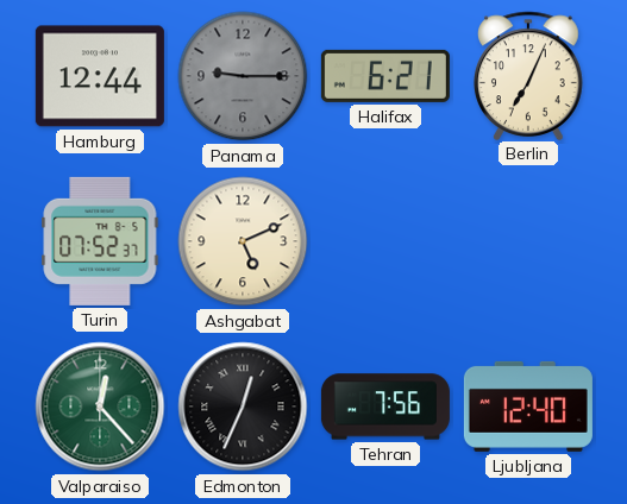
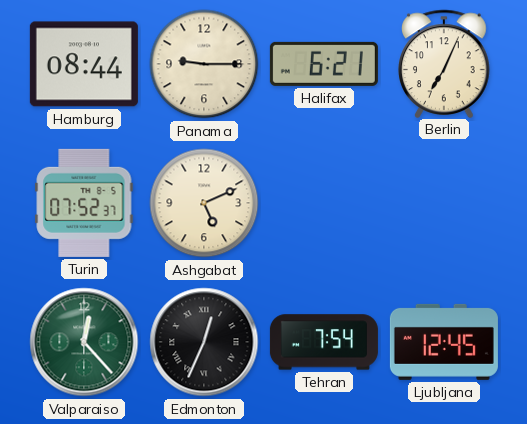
Hamburg: 12:44 -> 08:44 (84, 64)
Panama dial: grey -> cream (204, 64)
Tehran: 7:56 -> 7:54 (324, 342)
Ljubljana: 12:40 -> 12:45 (444, 342)
